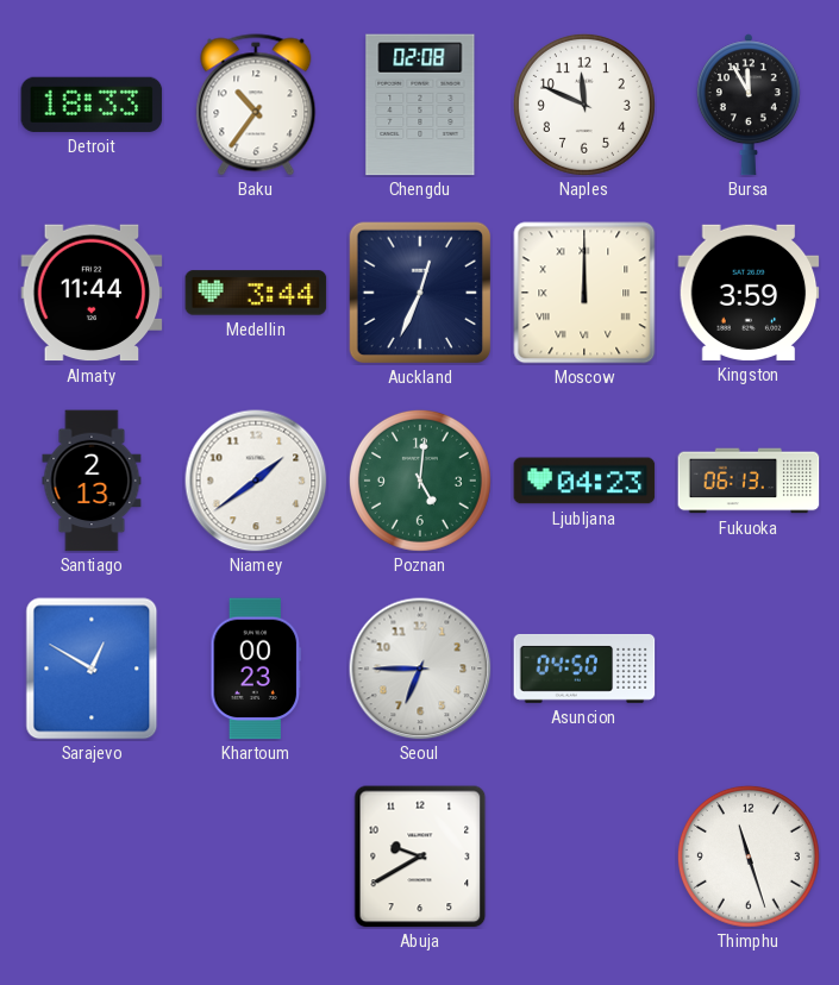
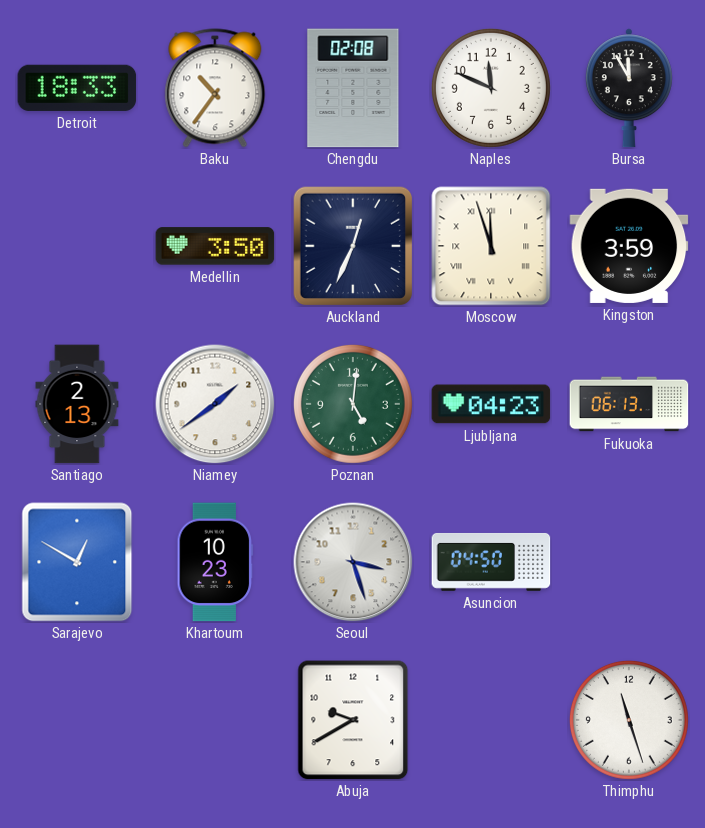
Almaty: 11:44 -> none (92, 293)
Medellin: 3:44 -> 3:50 (215, 246)
Moscow: 12:00 -> 11:57 (491, 246)
Khartoum: 00:23 -> 10:23 (215, 562)
Seoul: 6:45 -> 3:27 (353, 562)
